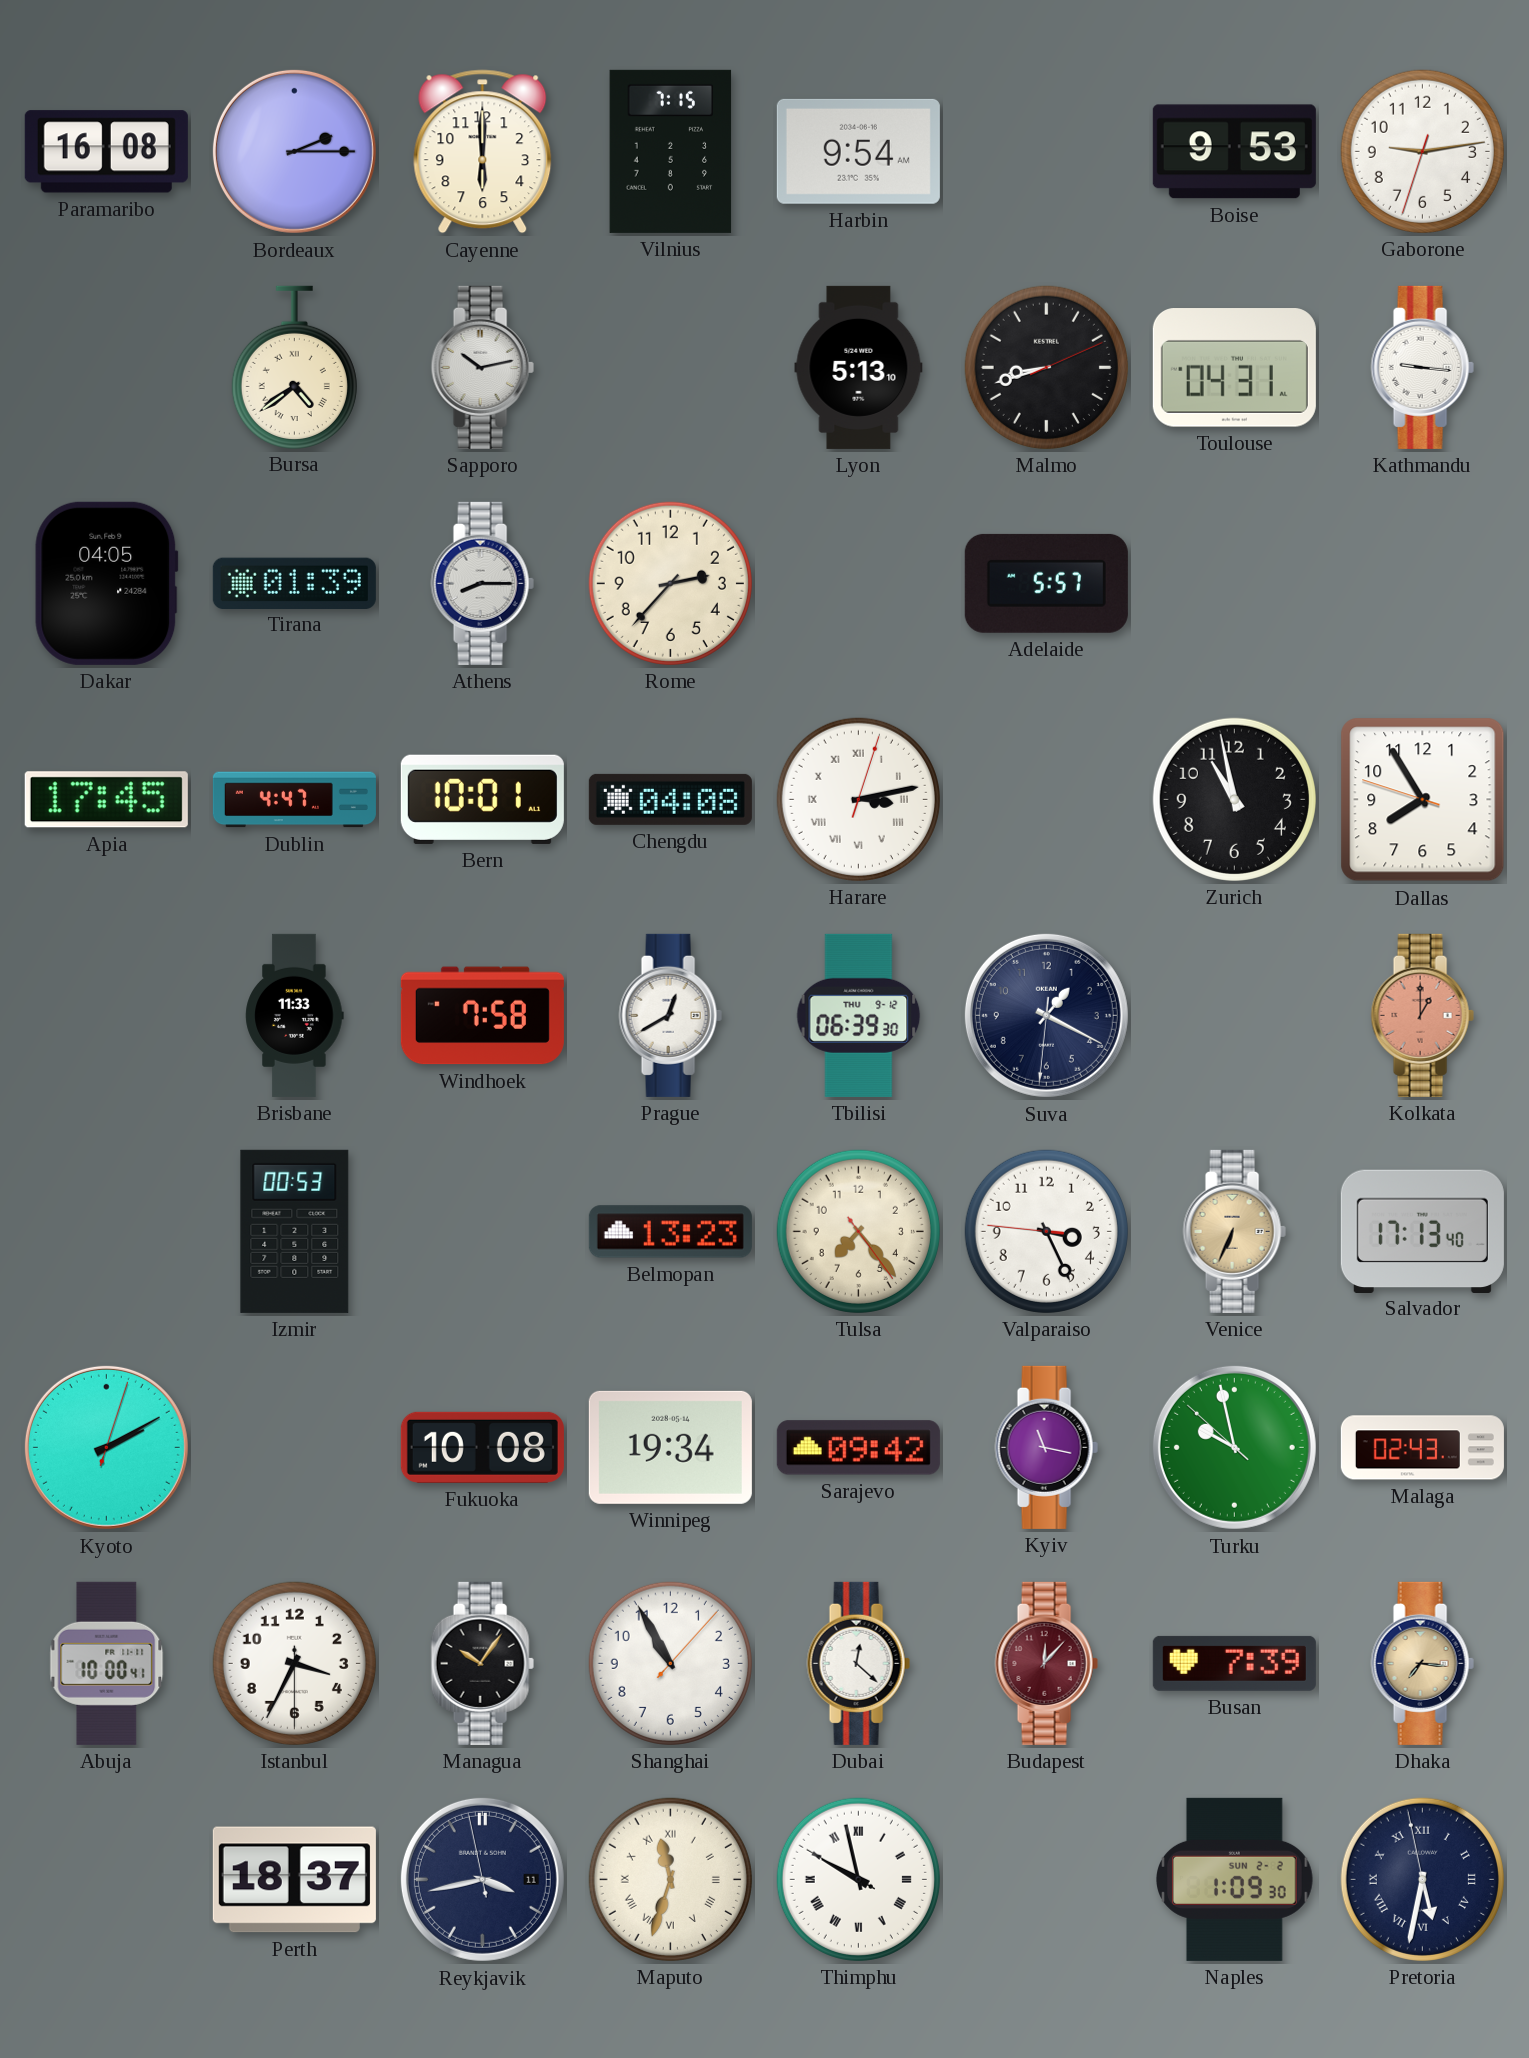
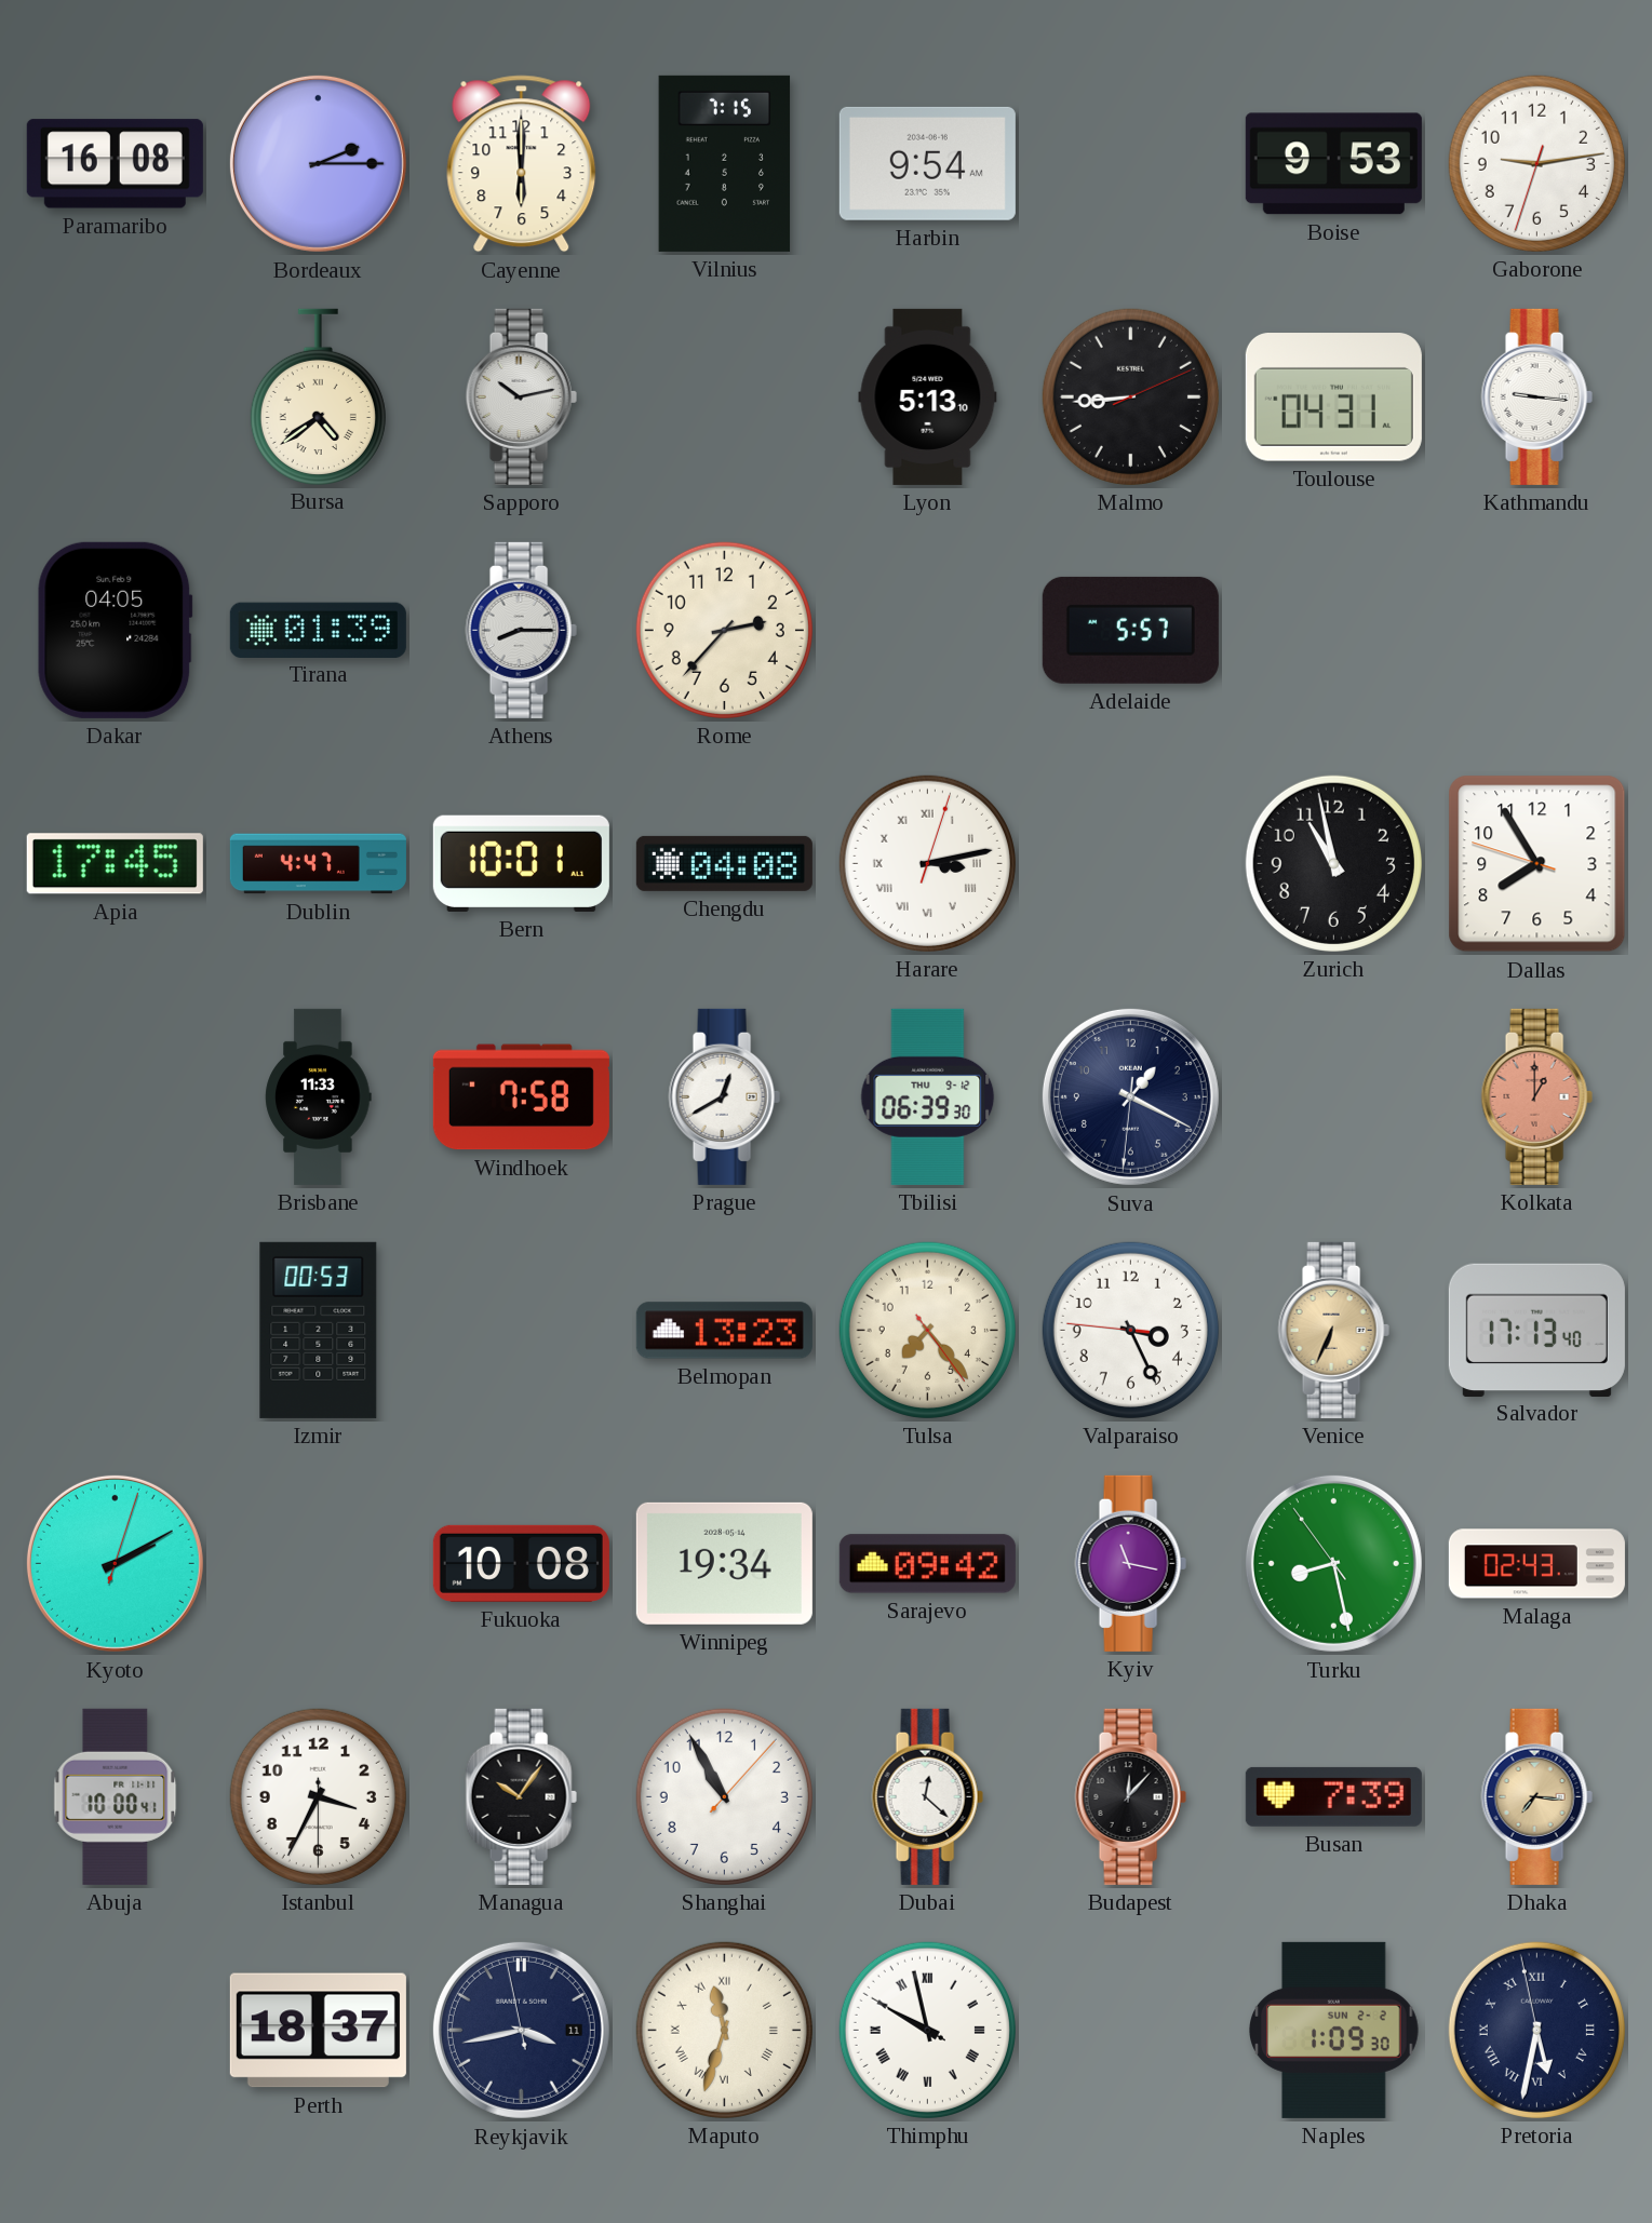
Malmo: 8:42 -> 8:44 (1130, 396)
Turku: 9:57 -> 8:27 (1333, 1563)
Budapest dial: burgundy -> black (1130, 1796)
